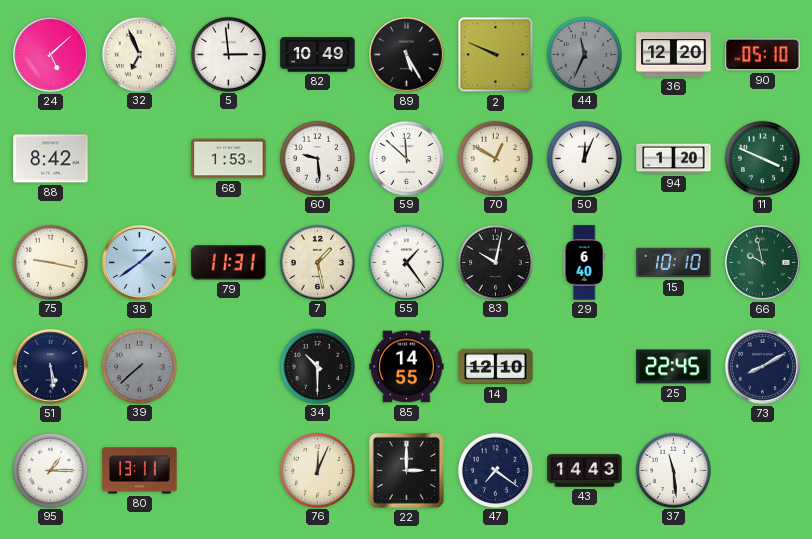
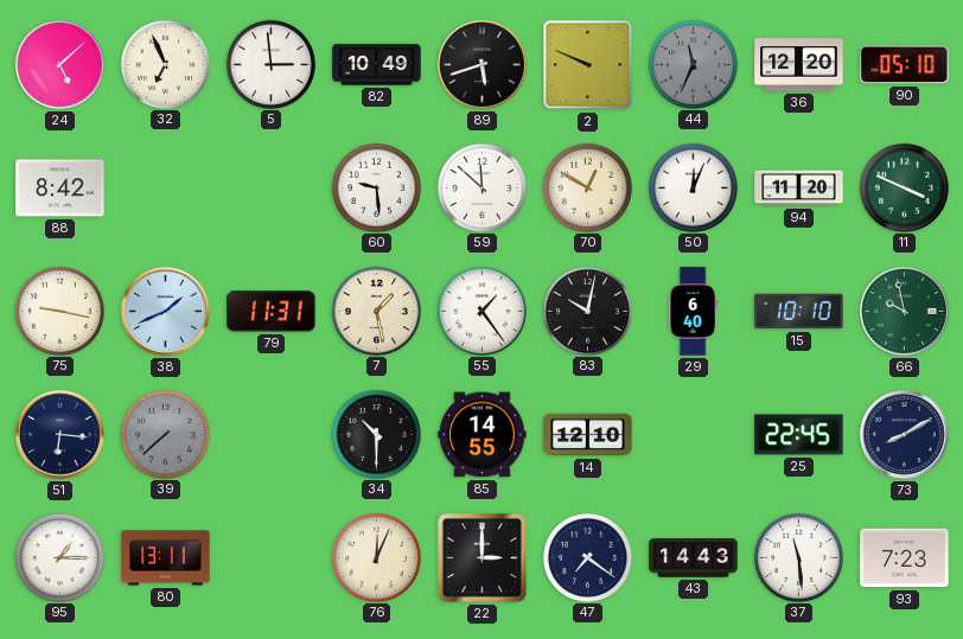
89: 5:25 -> 5:42 (483, 65)
68: 1:53 -> none (229, 159)
94: 1:20 -> 11:20 (799, 188)
38: 1:39 -> 1:41 (166, 312)
51: 5:29 -> 6:16 (60, 435)
93: none -> 7:23 (905, 558)
